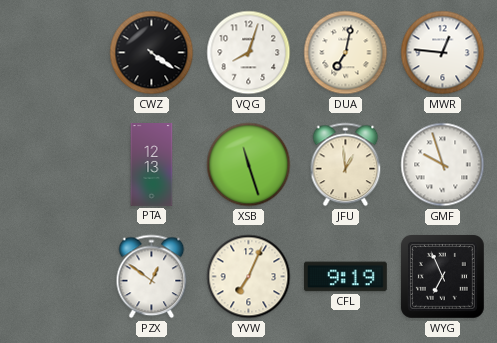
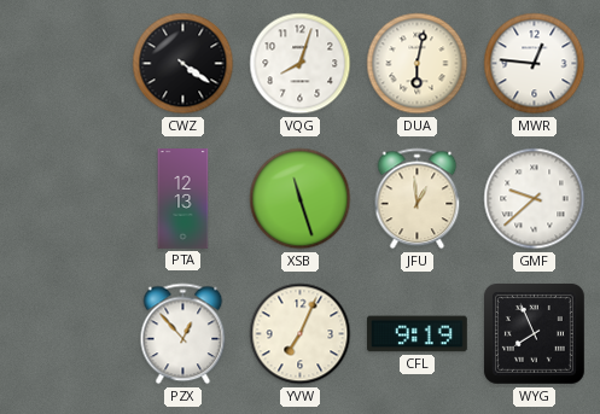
DUA: 7:02 -> 6:02 (418, 64)
GMF: 9:57 -> 9:38 (535, 199)
PZX: 12:51 -> 12:53 (184, 334)
WYG: 6:56 -> 7:56 (535, 334)
